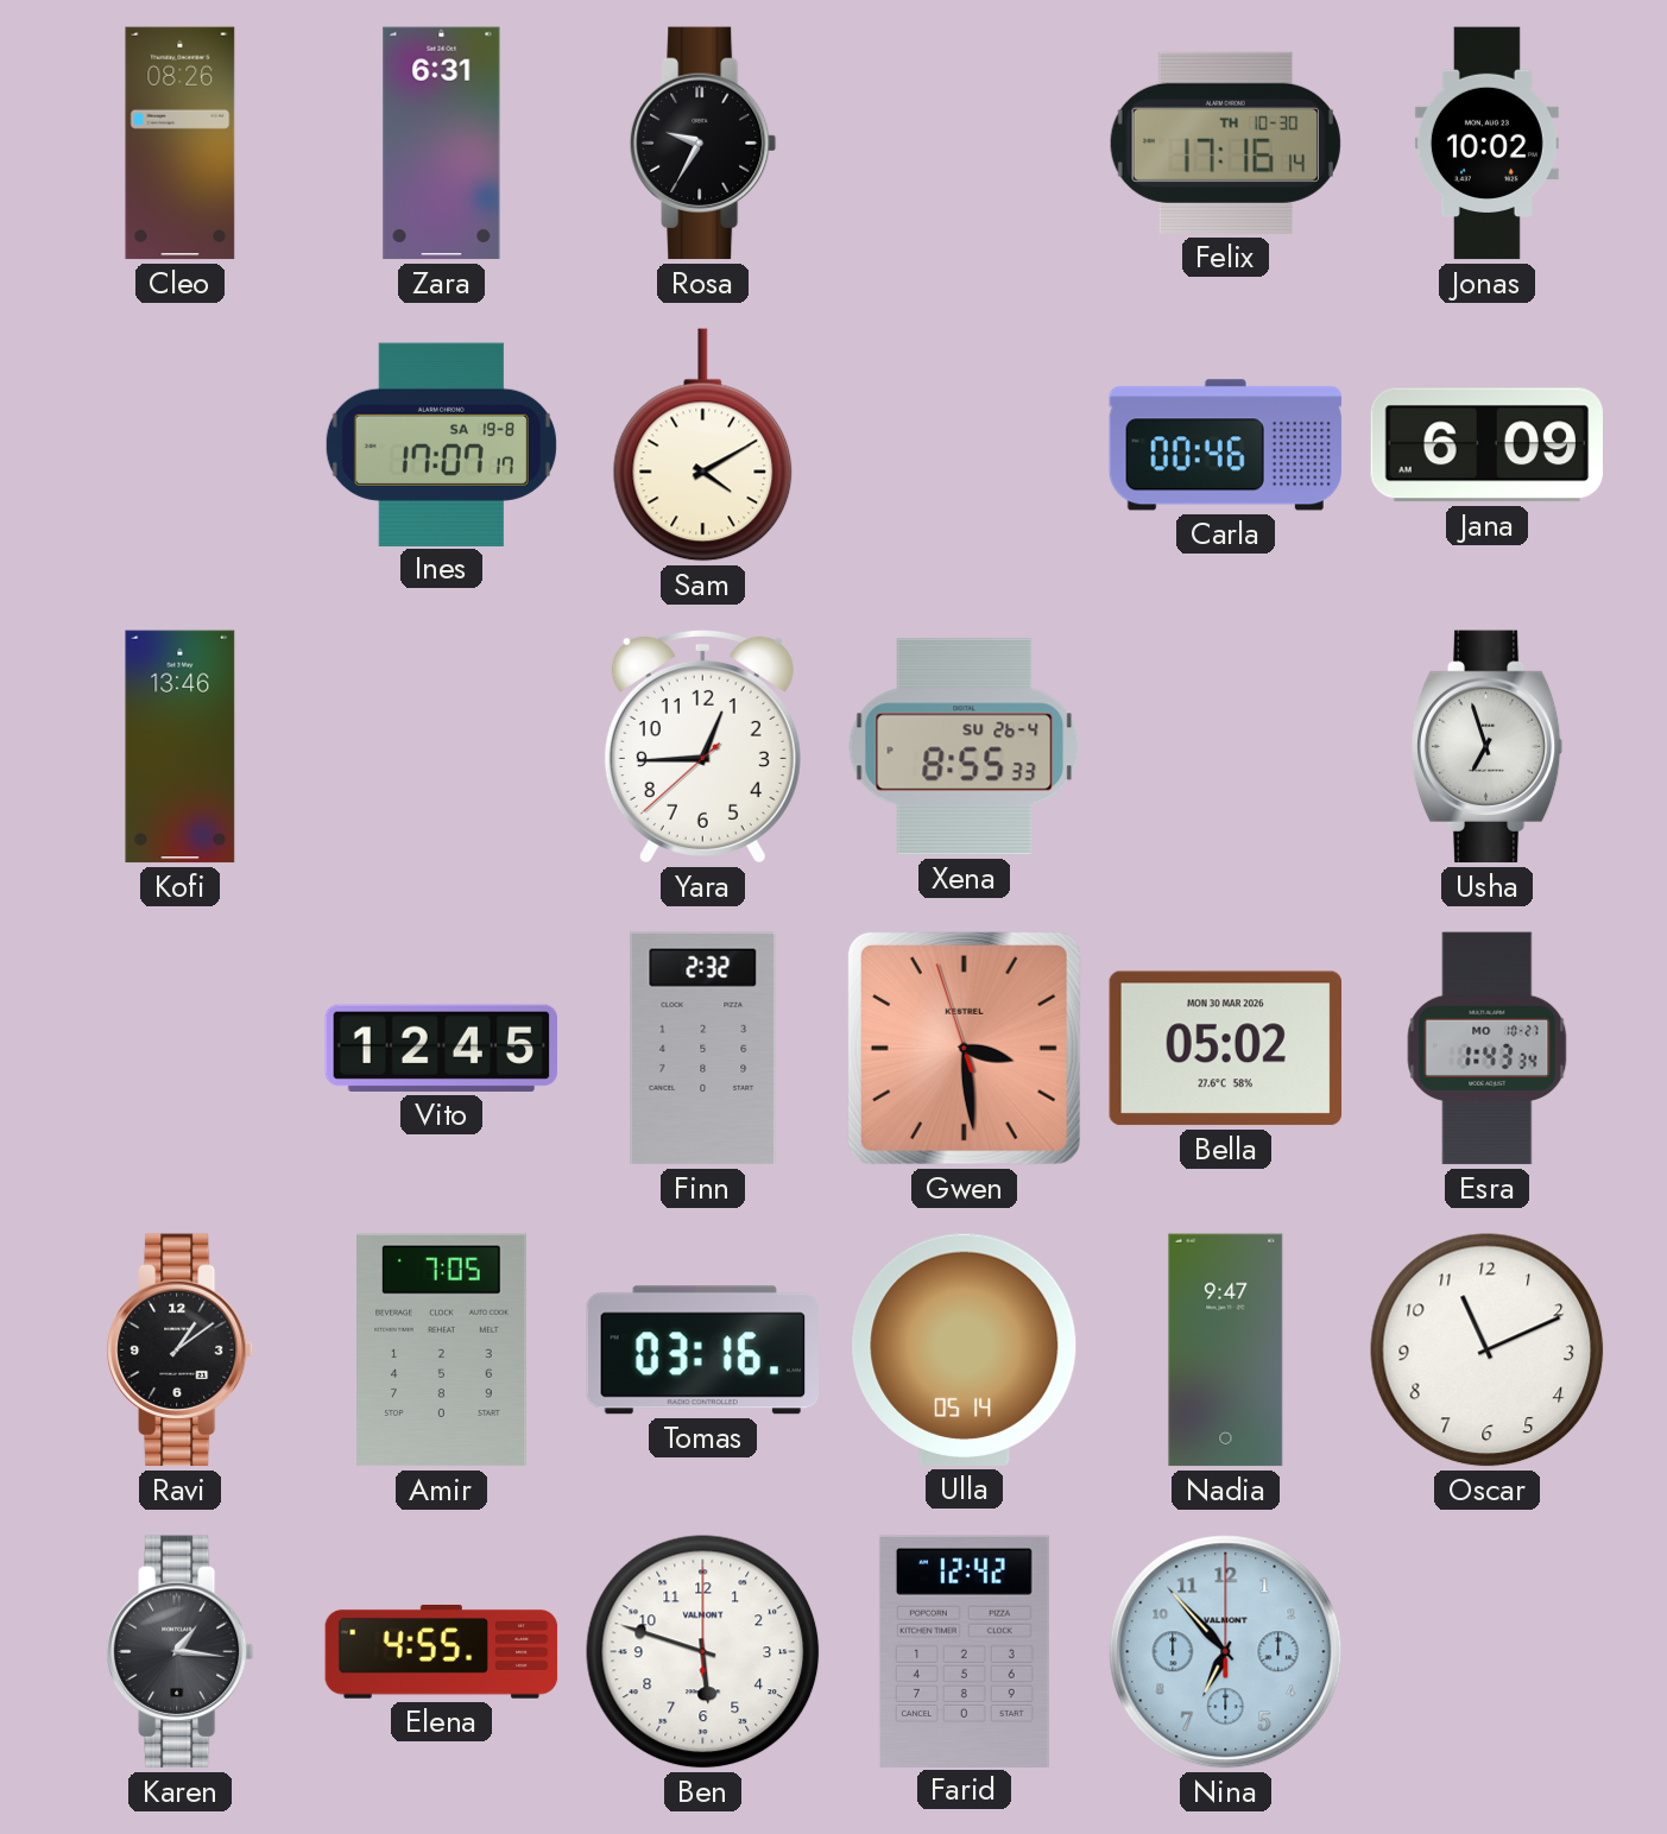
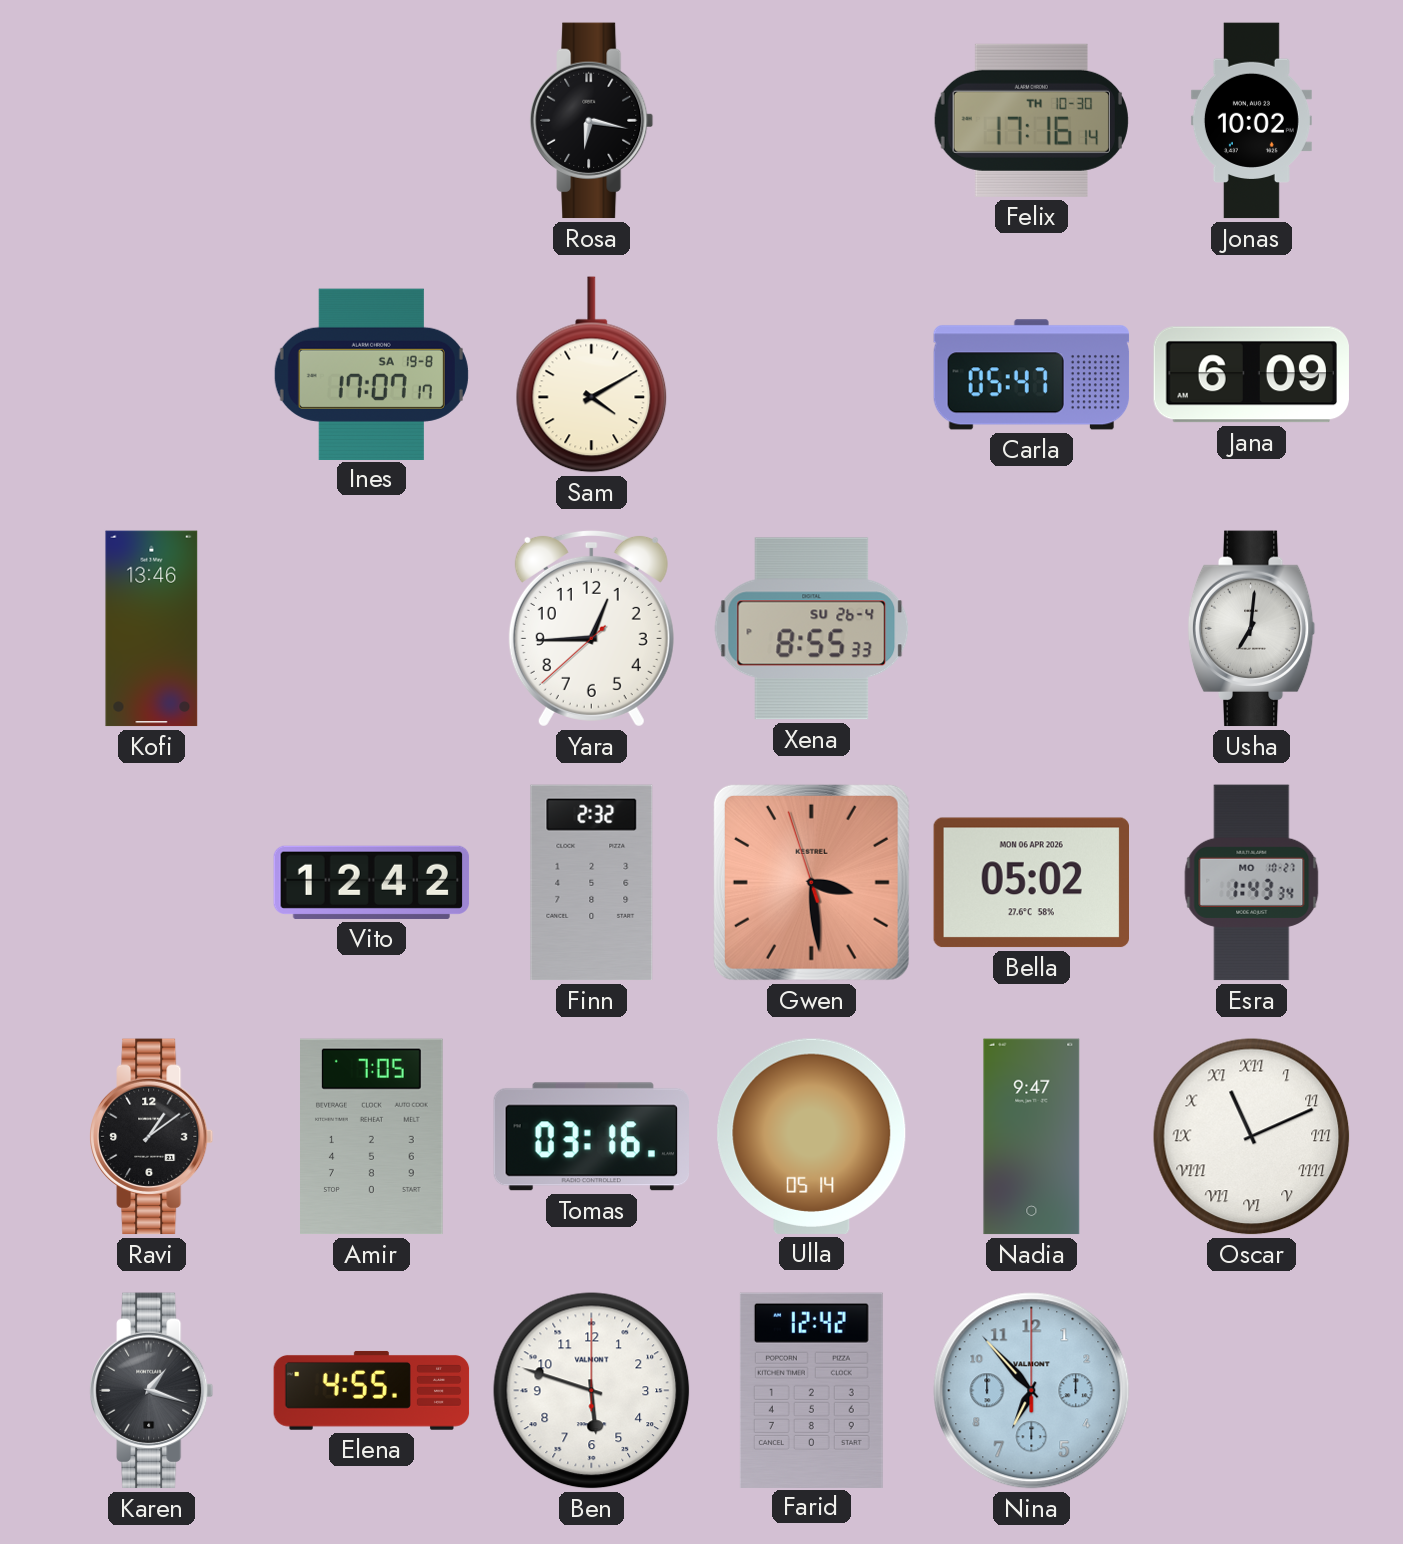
Cleo: 08:26 -> none (181, 144)
Zara: 6:31 -> none (442, 144)
Rosa: 9:35 -> 6:17 (592, 121)
Carla: 00:46 -> 05:47 (1032, 375)
Usha: 6:57 -> 7:01 (1252, 629)
Vito: 12:45 -> 12:42 (372, 882)
Bella date: MON 30 MAR 2026 -> MON 06 APR 2026 (1031, 883)
Oscar numerals: Arabic -> Roman (1252, 1137)
Karen: 1:16 -> 1:18 (152, 1391)
